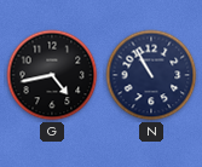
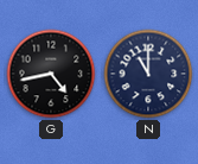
N: 10:55 -> 11:00 (148, 74)
